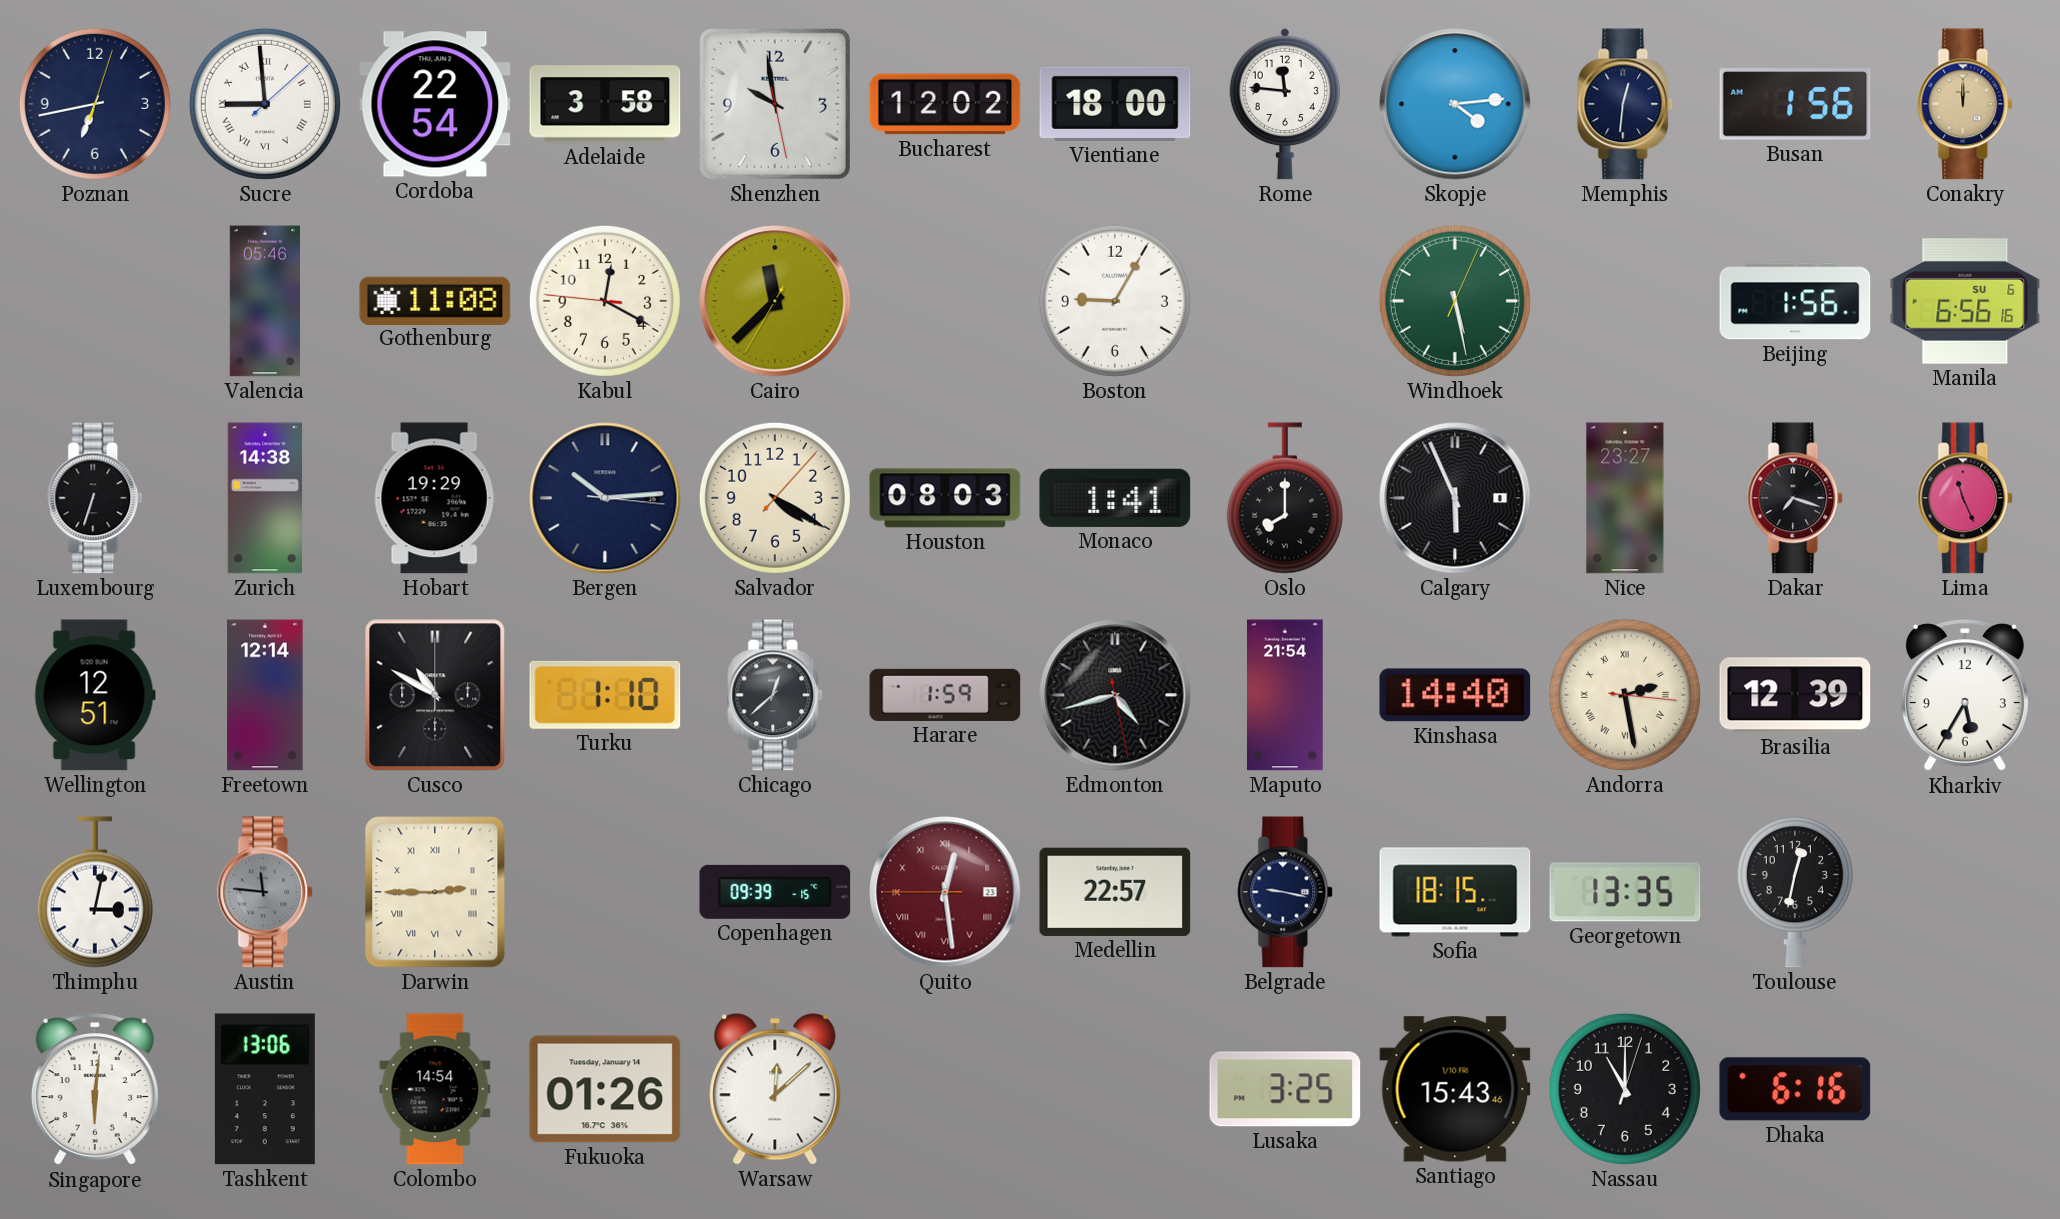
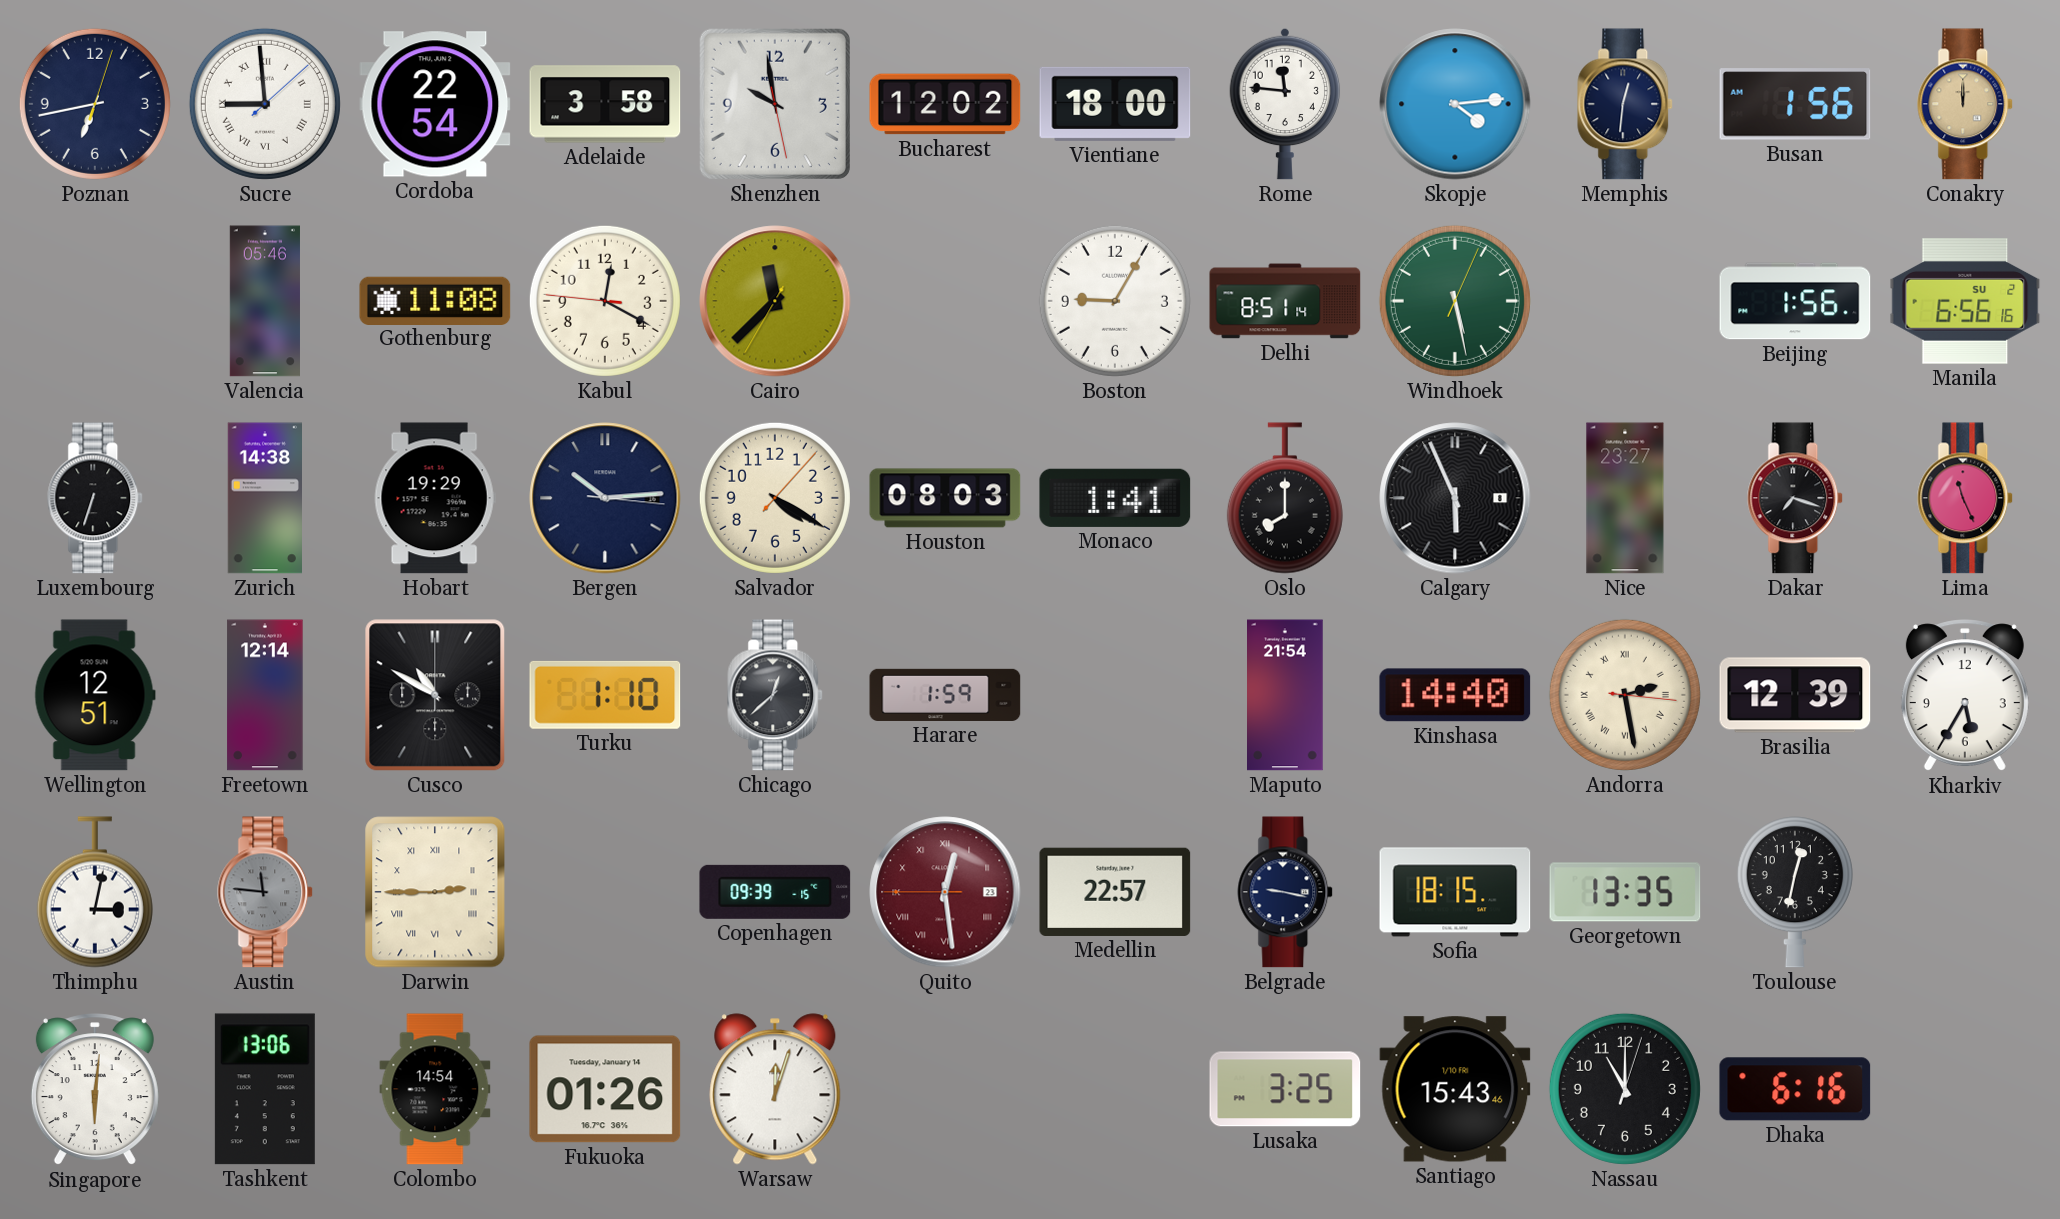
Delhi: none -> 8:51 (1285, 301)
Manila date: SU 6 -> SU 2 (1965, 301)
Edmonton: 4:42 -> none (1115, 695)
Warsaw: 12:08 -> 12:03 (775, 1089)
